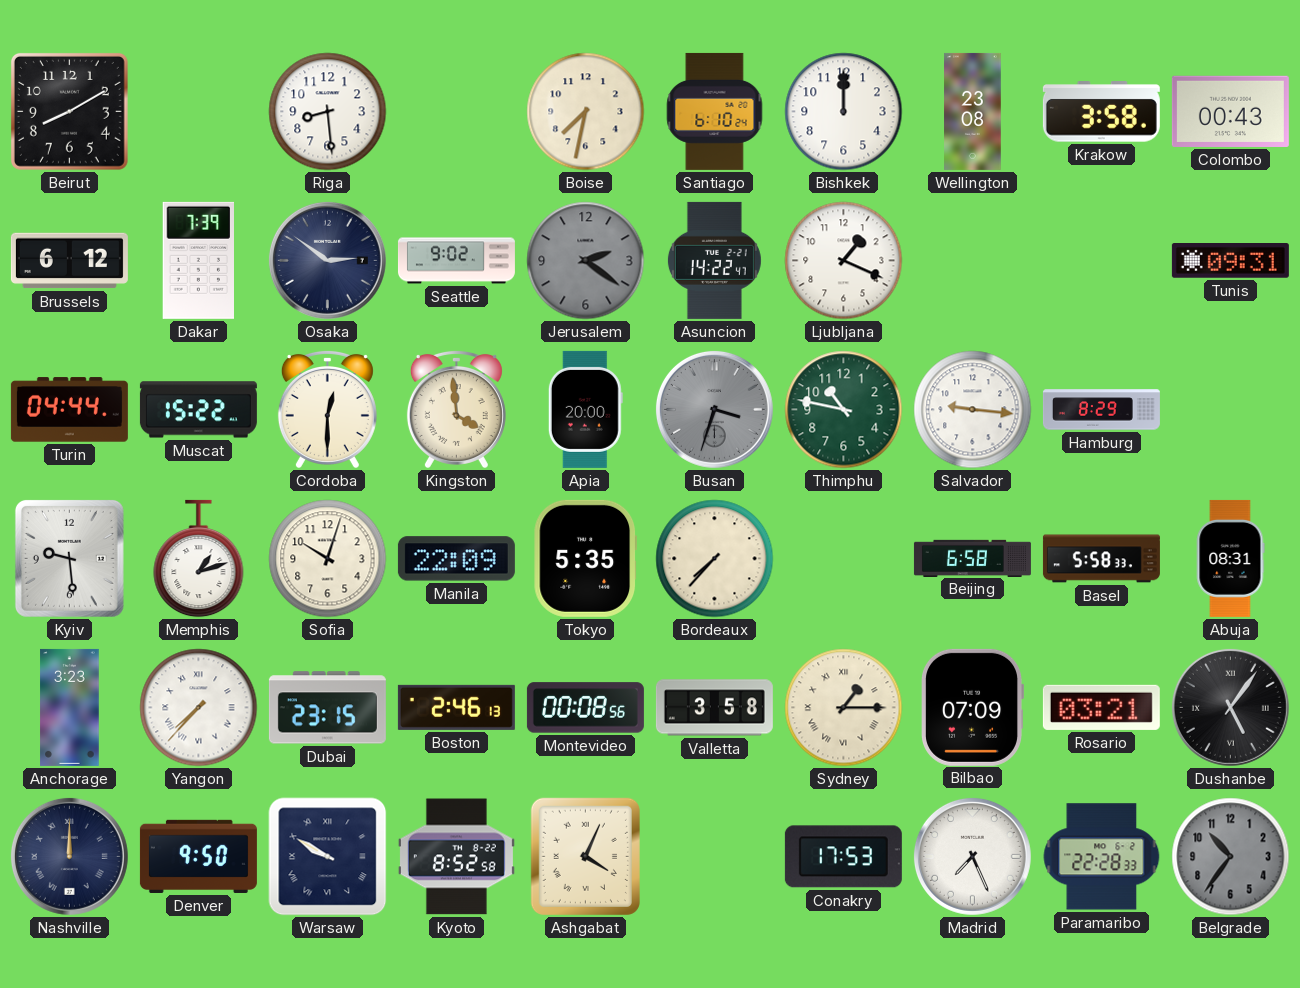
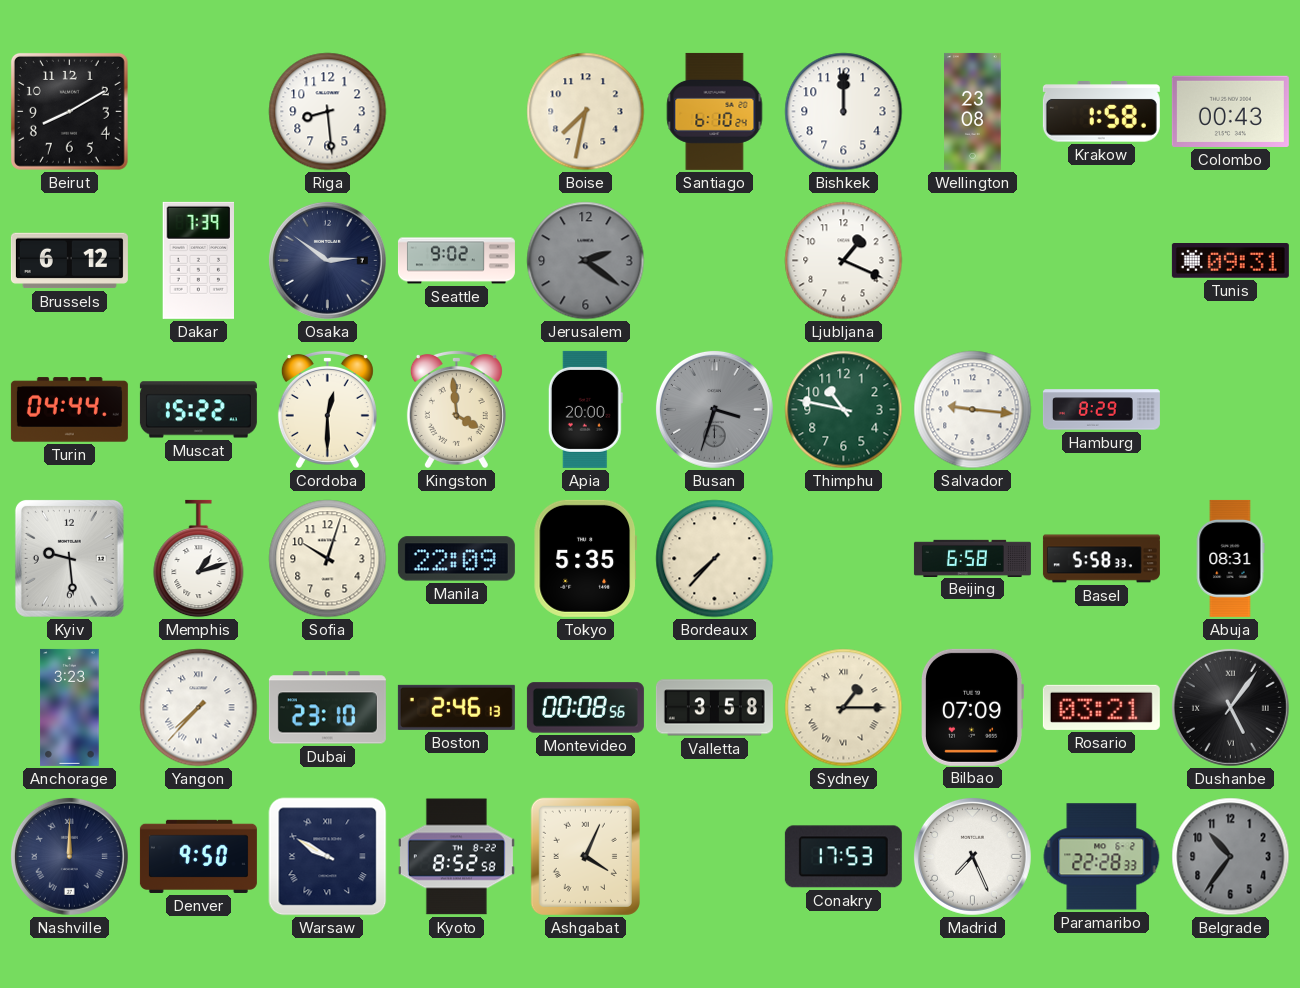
Krakow: 3:58 -> 1:58 (1101, 112)
Asuncion: 14:22 -> none (714, 260)
Dubai: 23:15 -> 23:10 (327, 708)
